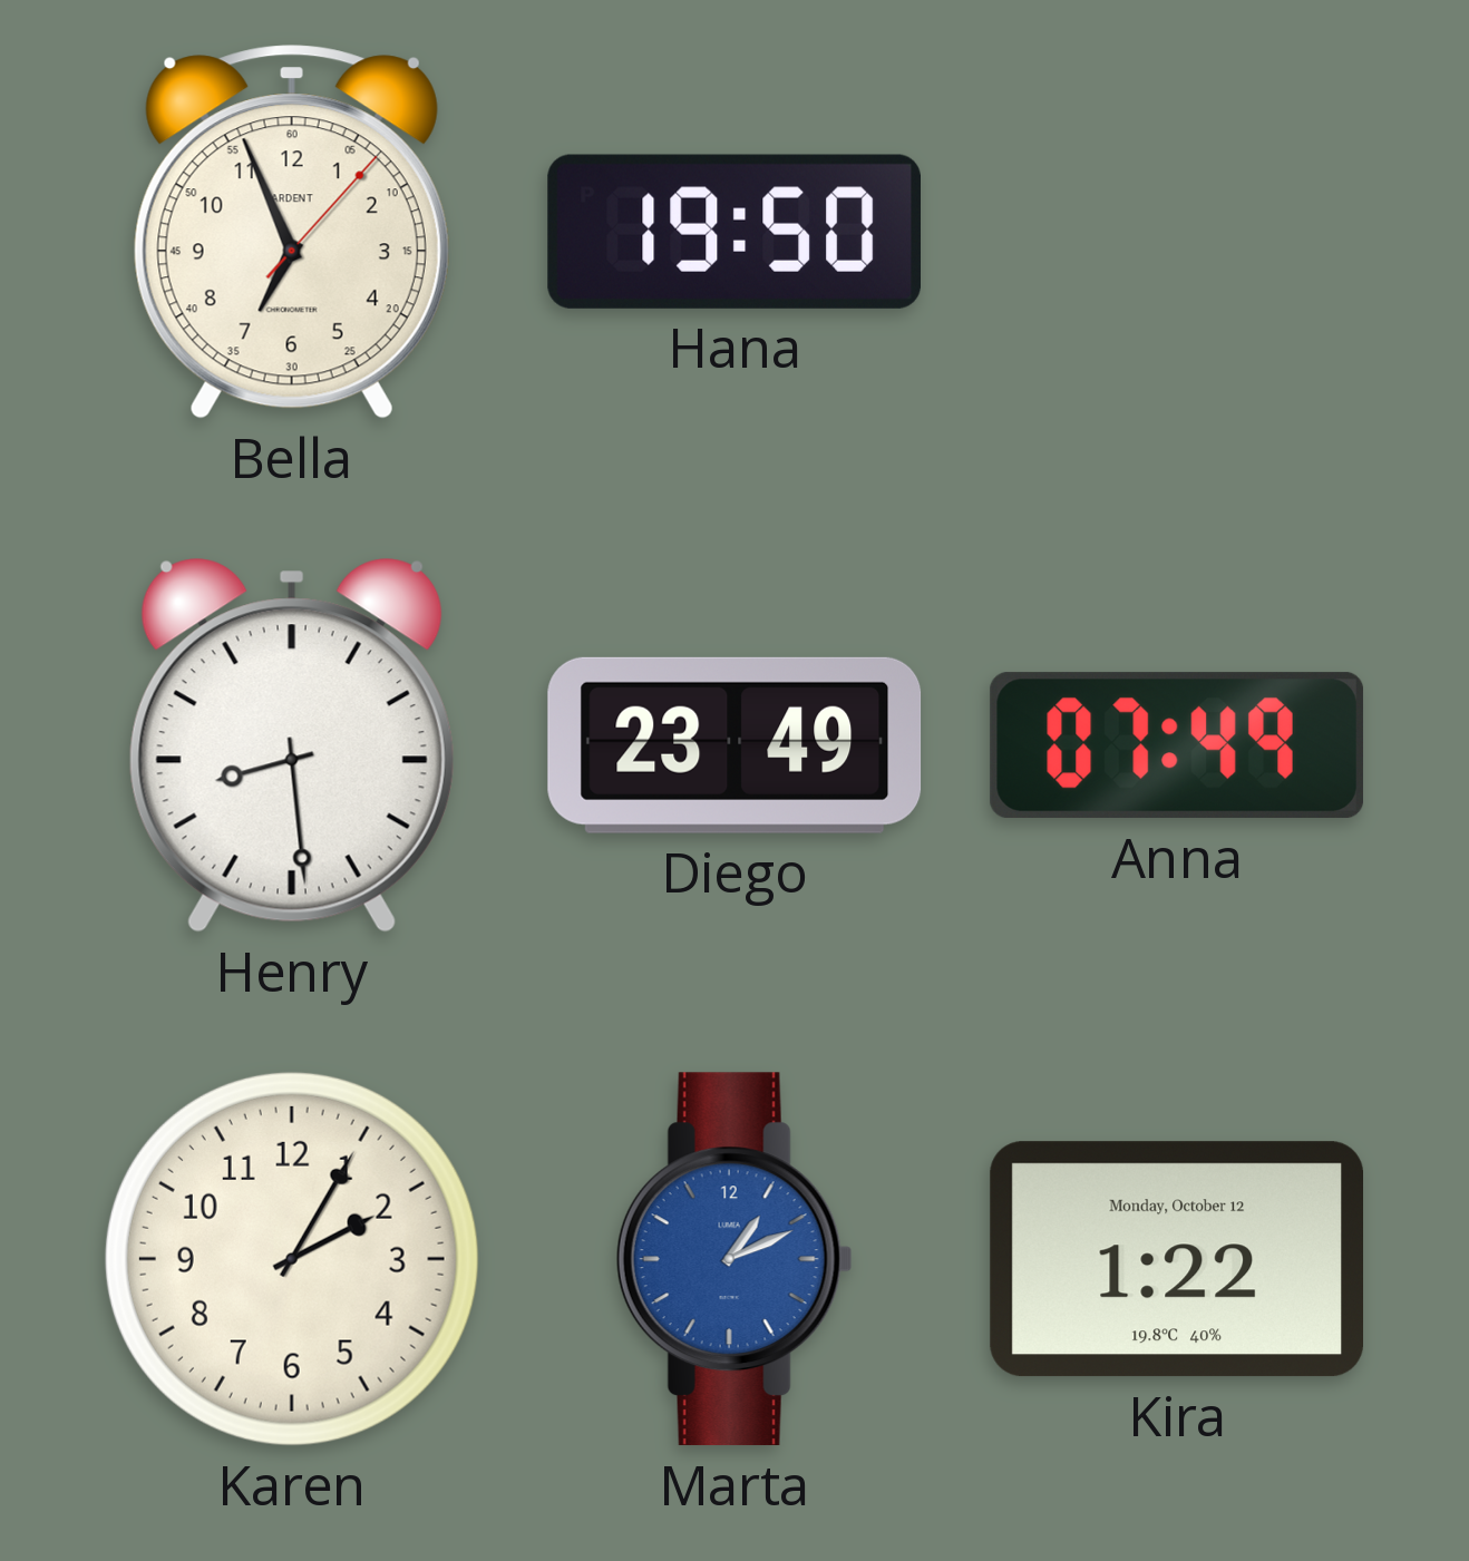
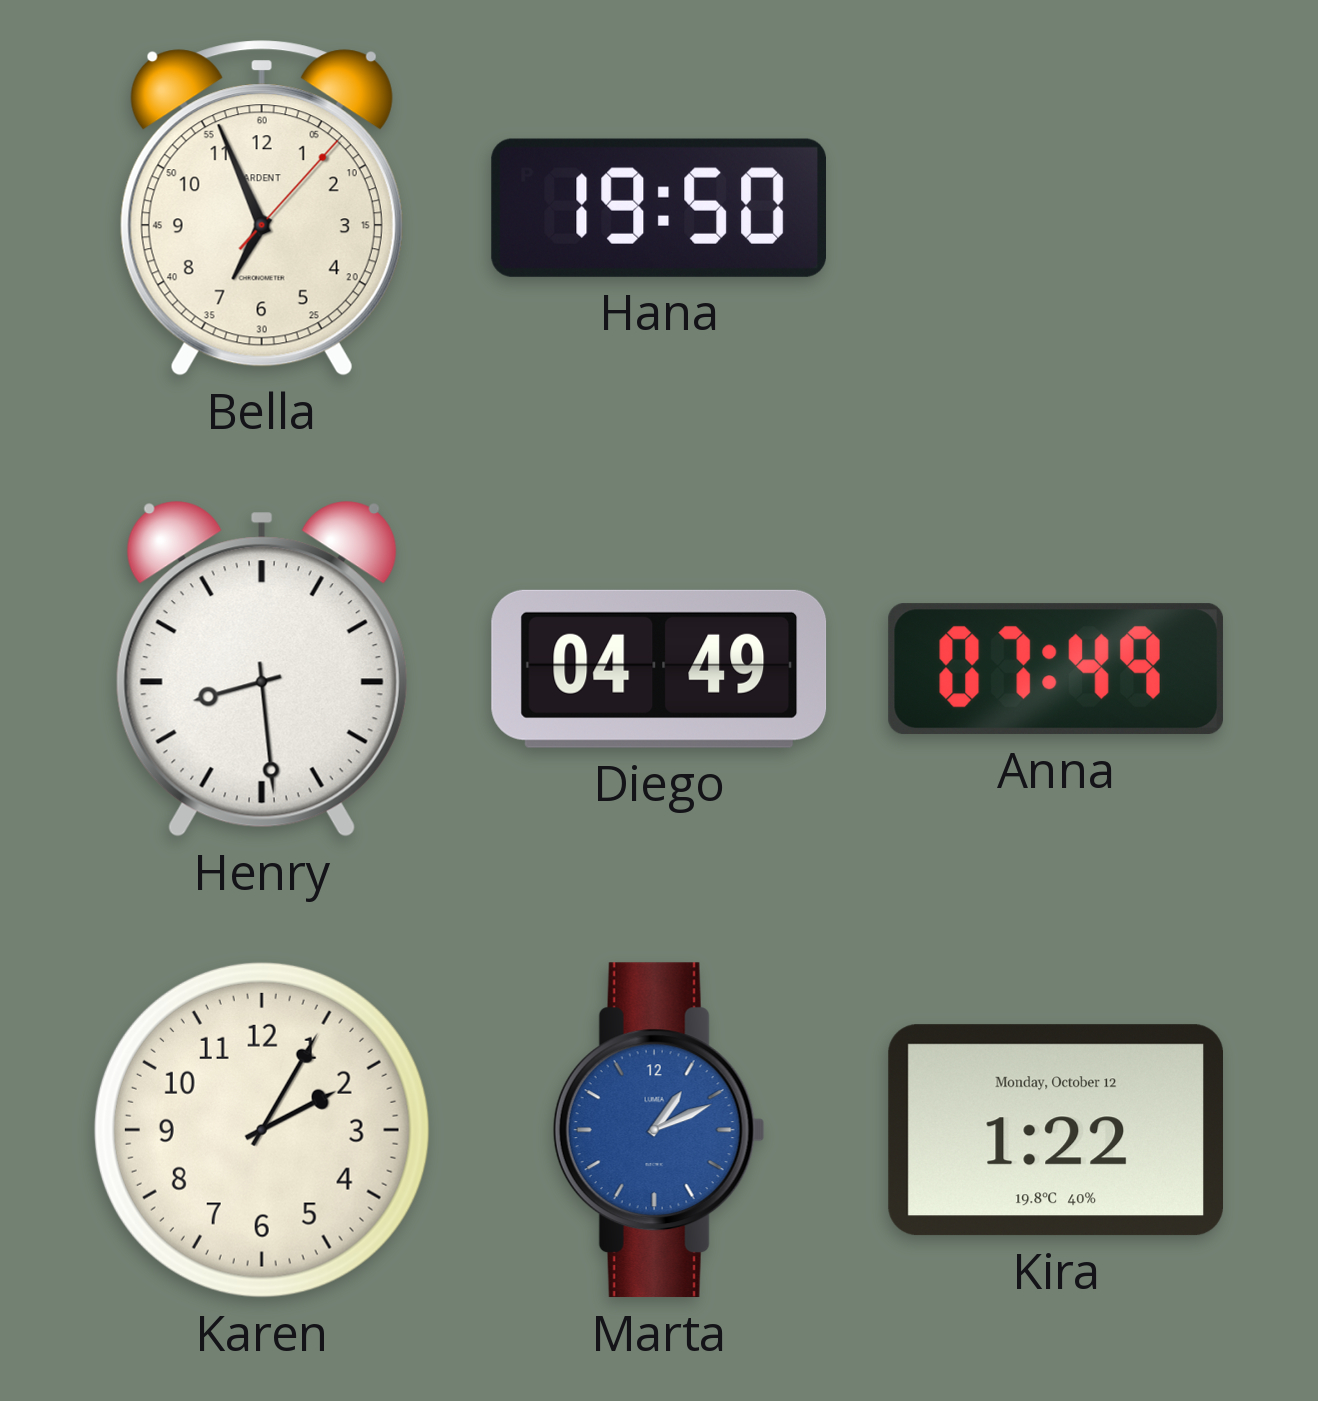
Diego: 23:49 -> 04:49 (659, 669)
